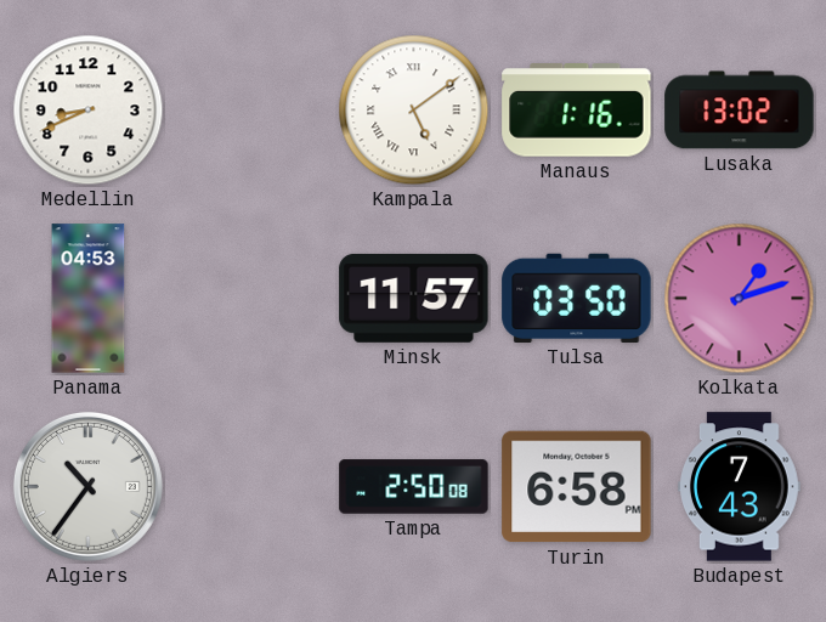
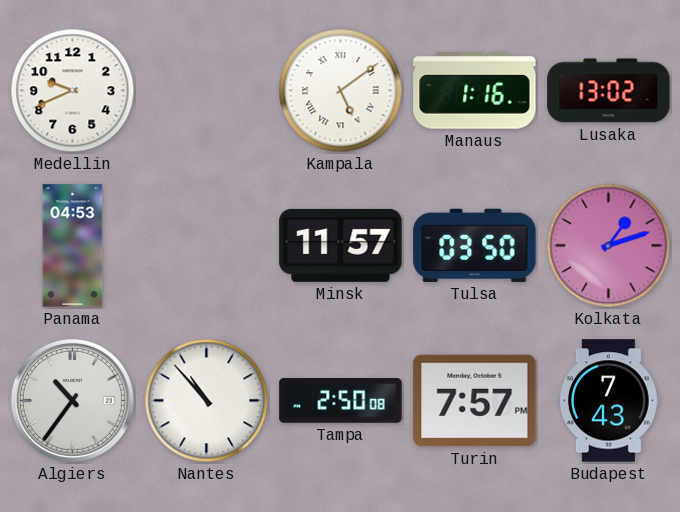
Medellin: 8:41 -> 9:41 (73, 91)
Nantes: none -> 10:53 (207, 401)
Turin: 6:58 -> 7:57 (475, 401)
